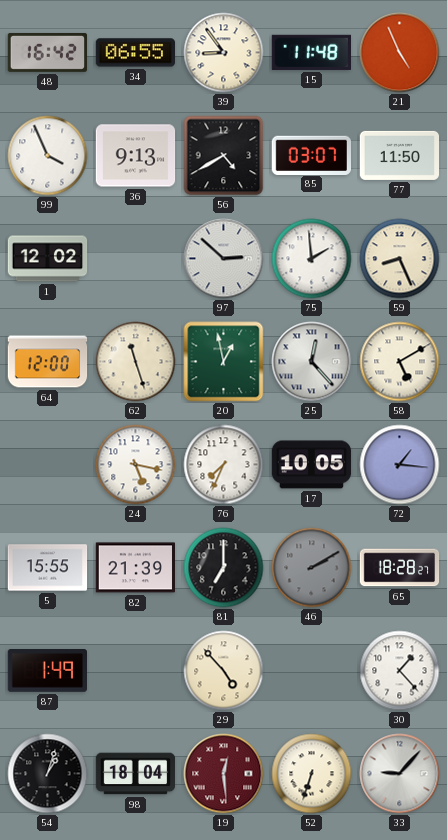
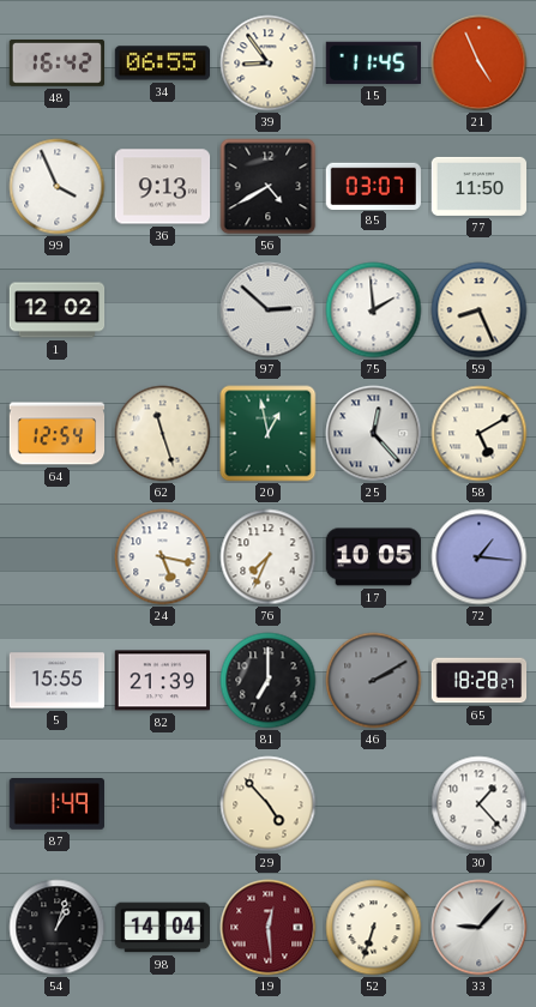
15: 11:48 -> 11:45 (373, 62)
64: 12:00 -> 12:54 (58, 434)
98: 18:04 -> 14:04 (163, 928)
